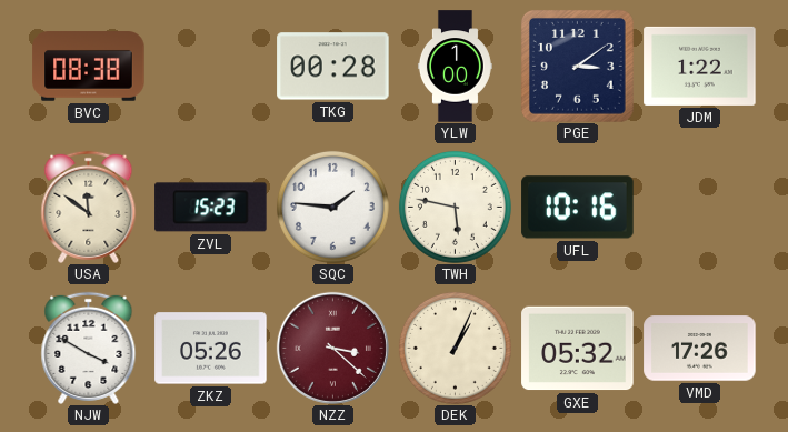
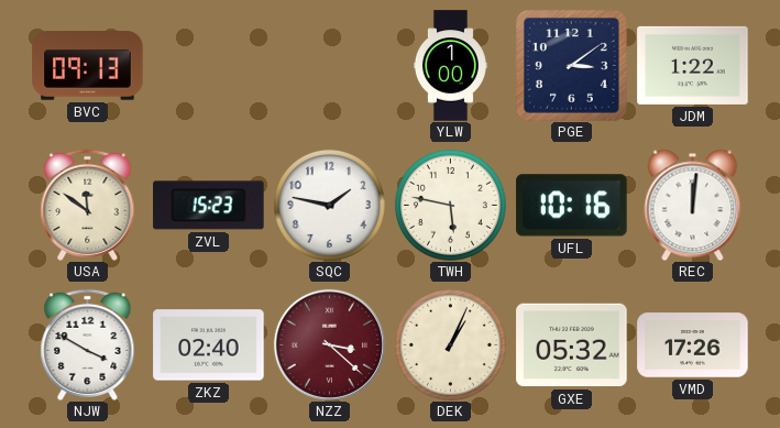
BVC: 08:38 -> 09:13 (88, 66)
TKG: 00:28 -> none (333, 67)
SQC: 1:46 -> 1:47 (329, 205)
REC: none -> 12:01 (693, 205)
ZKZ: 05:26 -> 02:40 (209, 345)
